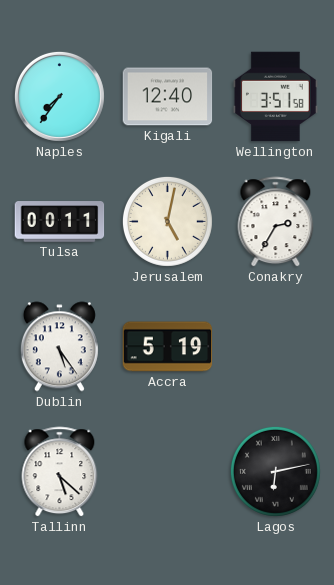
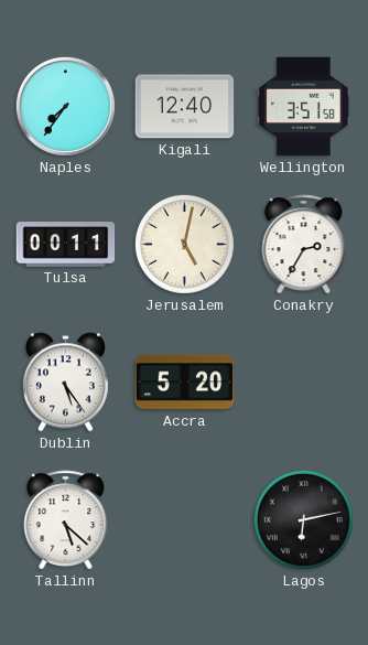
Accra: 5:19 -> 5:20 (185, 383)
